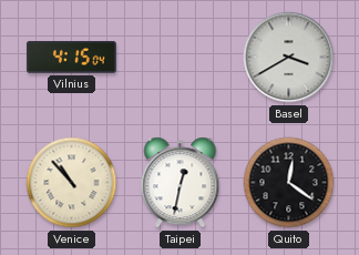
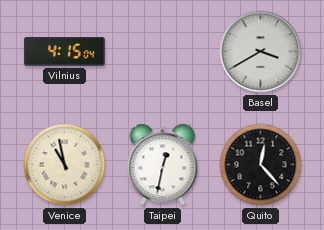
Venice: 10:53 -> 10:58 (65, 165)
Quito: 12:21 -> 12:23 (261, 165)
